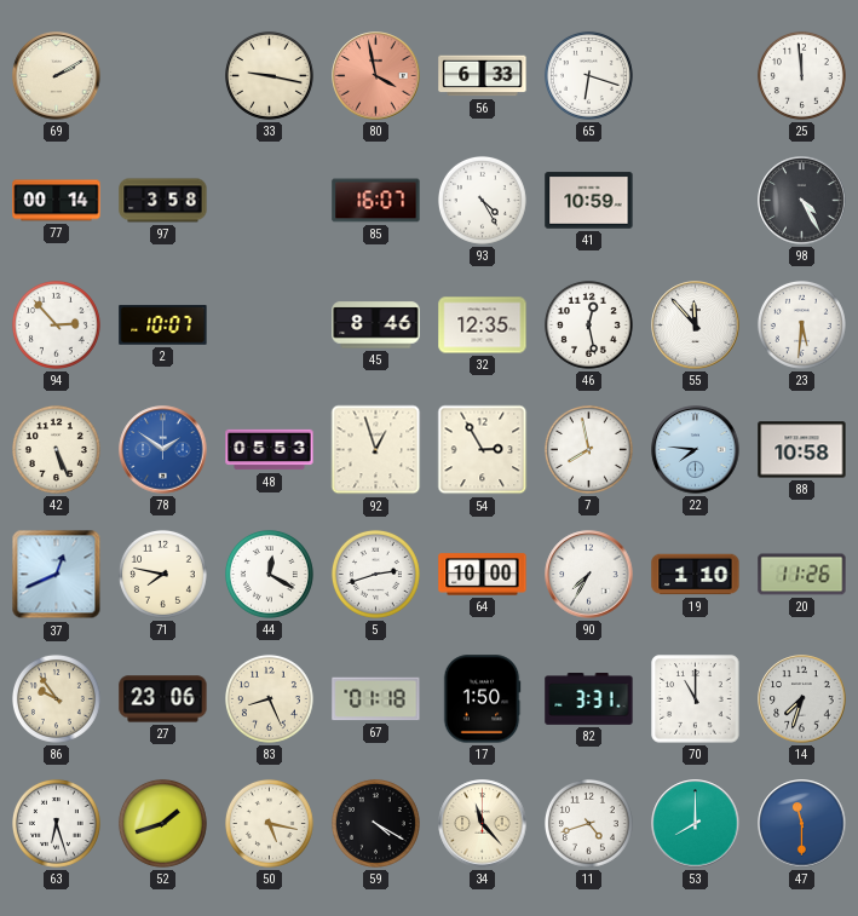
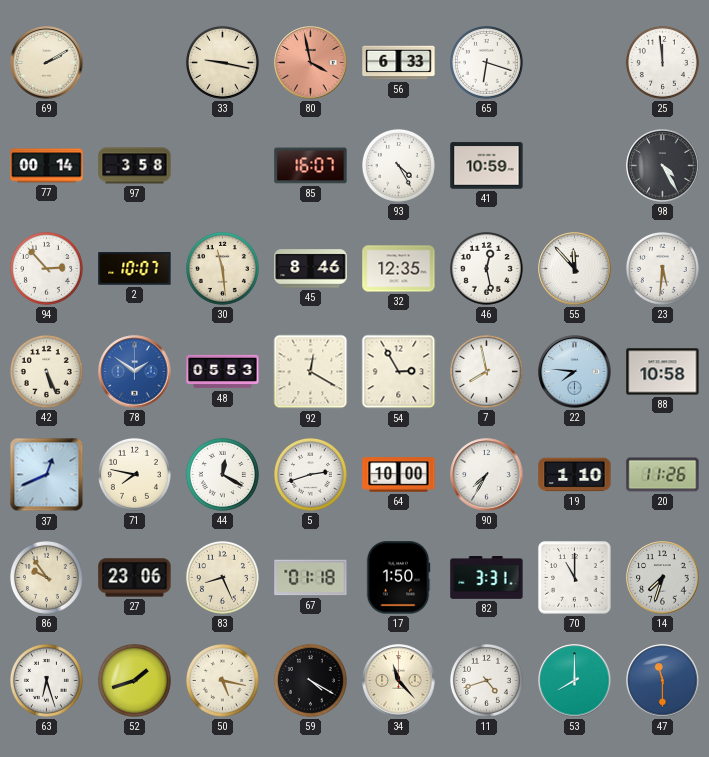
30: none -> 11:29 (222, 268)
92: 12:57 -> 12:20 (311, 372)
